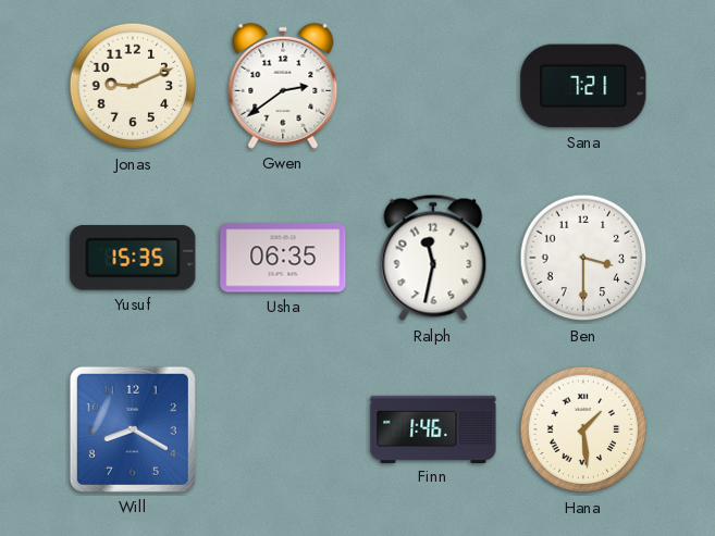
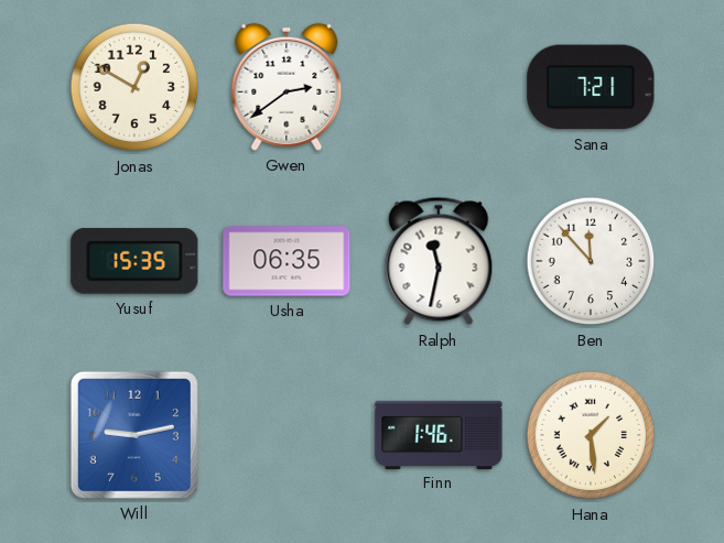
Jonas: 9:11 -> 12:50 (134, 87)
Ben: 3:30 -> 11:53 (591, 261)
Will: 8:20 -> 9:13 (134, 435)
